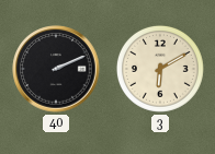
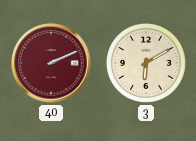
40 dial: black -> burgundy (51, 63)
